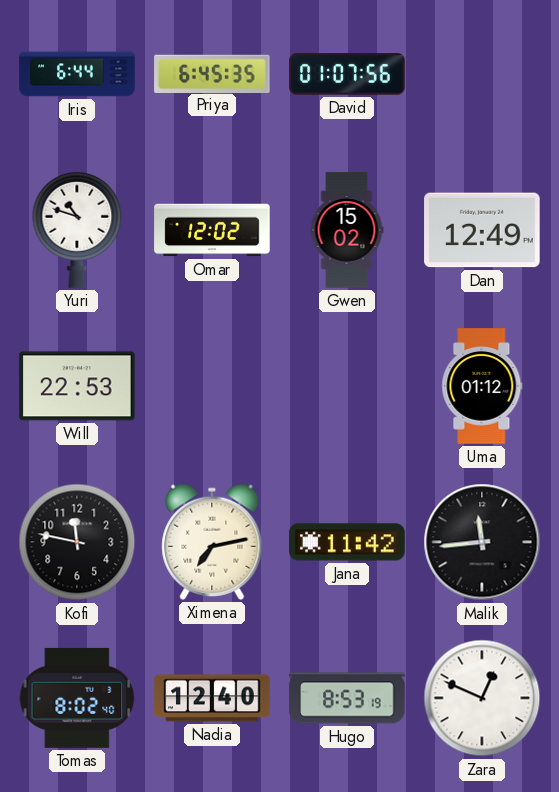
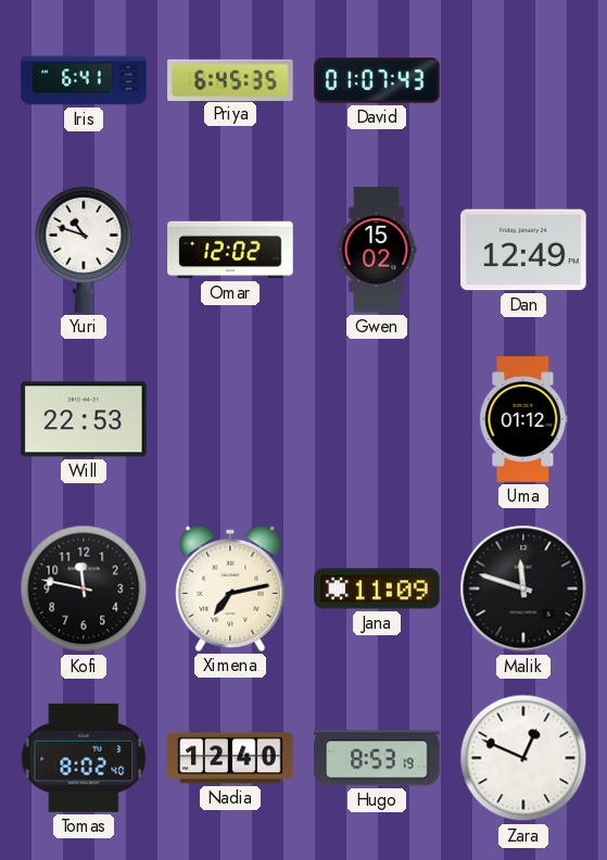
Iris: 6:44 -> 6:41 (84, 80)
David: 01:07:56 -> 01:07:43 (377, 80)
Jana: 11:42 -> 11:09 (377, 589)
Malik: 11:44 -> 11:48 (523, 589)
